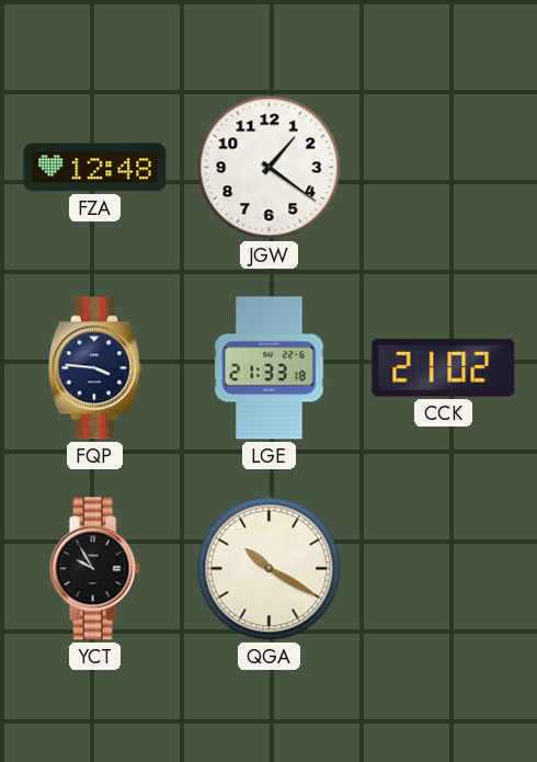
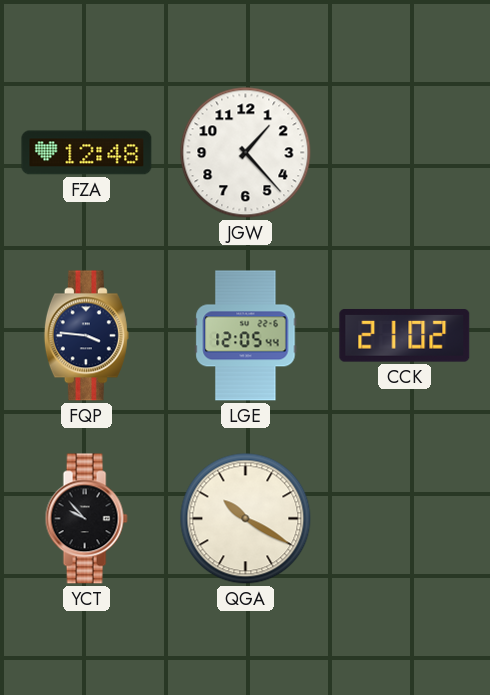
JGW: 1:21 -> 1:23 (246, 153)
LGE: 21:33 -> 12:05 (246, 336)
YCT: 9:55 -> 9:53 (86, 519)
